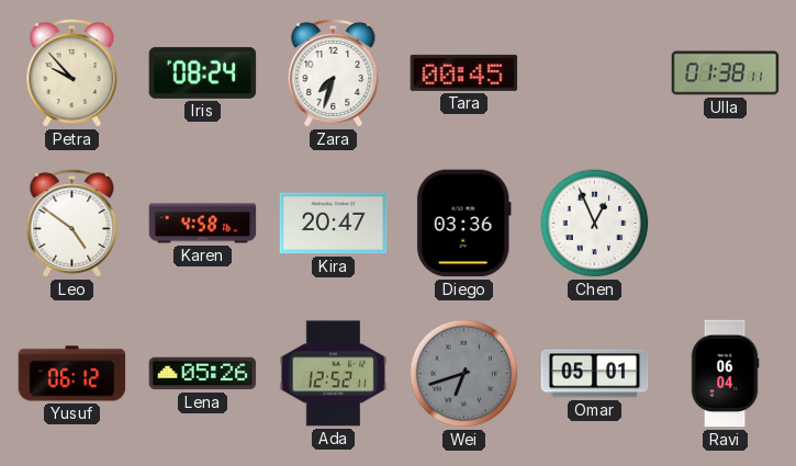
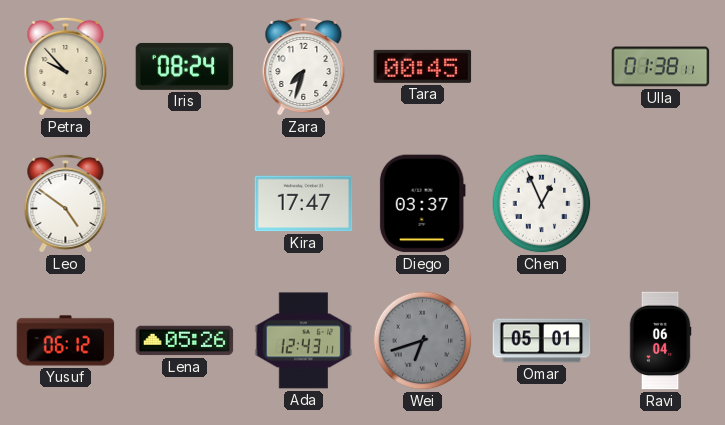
Karen: 4:58 -> none (203, 224)
Kira: 20:47 -> 17:47 (304, 204)
Diego: 03:36 -> 03:37 (422, 204)
Ada: 12:52 -> 12:43 (304, 341)
